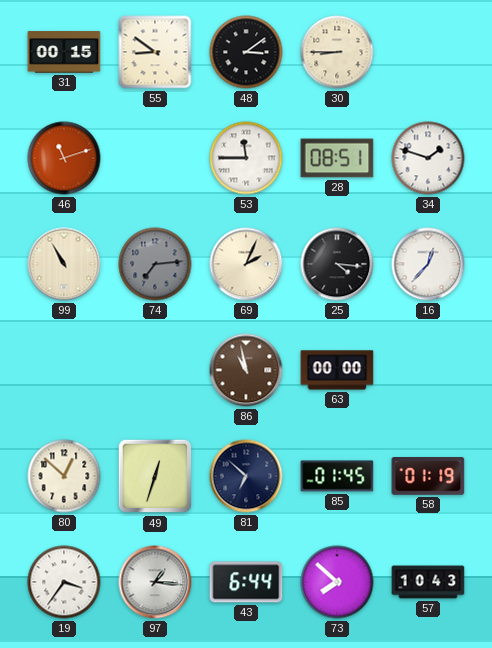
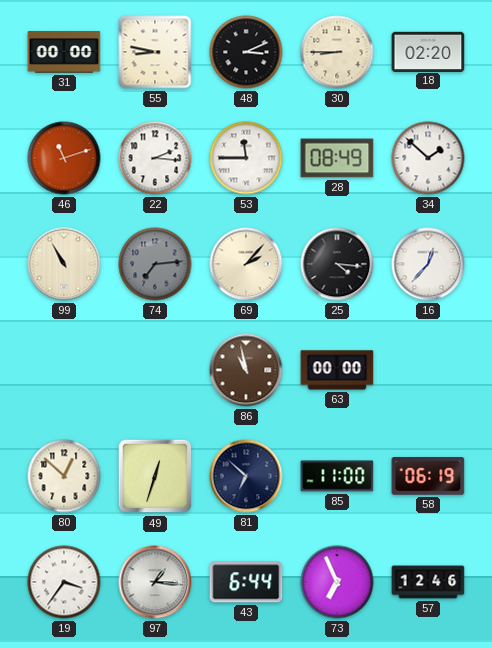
31: 00:15 -> 00:00 (64, 52)
55: 8:51 -> 8:47 (155, 52)
48: 3:09 -> 3:11 (246, 52)
18: none -> 02:20 (428, 51)
22: none -> 2:16 (155, 158)
28: 08:51 -> 08:49 (337, 158)
34: 1:48 -> 1:52 (428, 158)
69: 2:04 -> 2:07 (246, 264)
85: 01:45 -> 11:00 (337, 476)
58: 01:19 -> 06:19 (428, 476)
73: 7:52 -> 6:56 (337, 582)
57: 10:43 -> 12:46 (428, 582)
